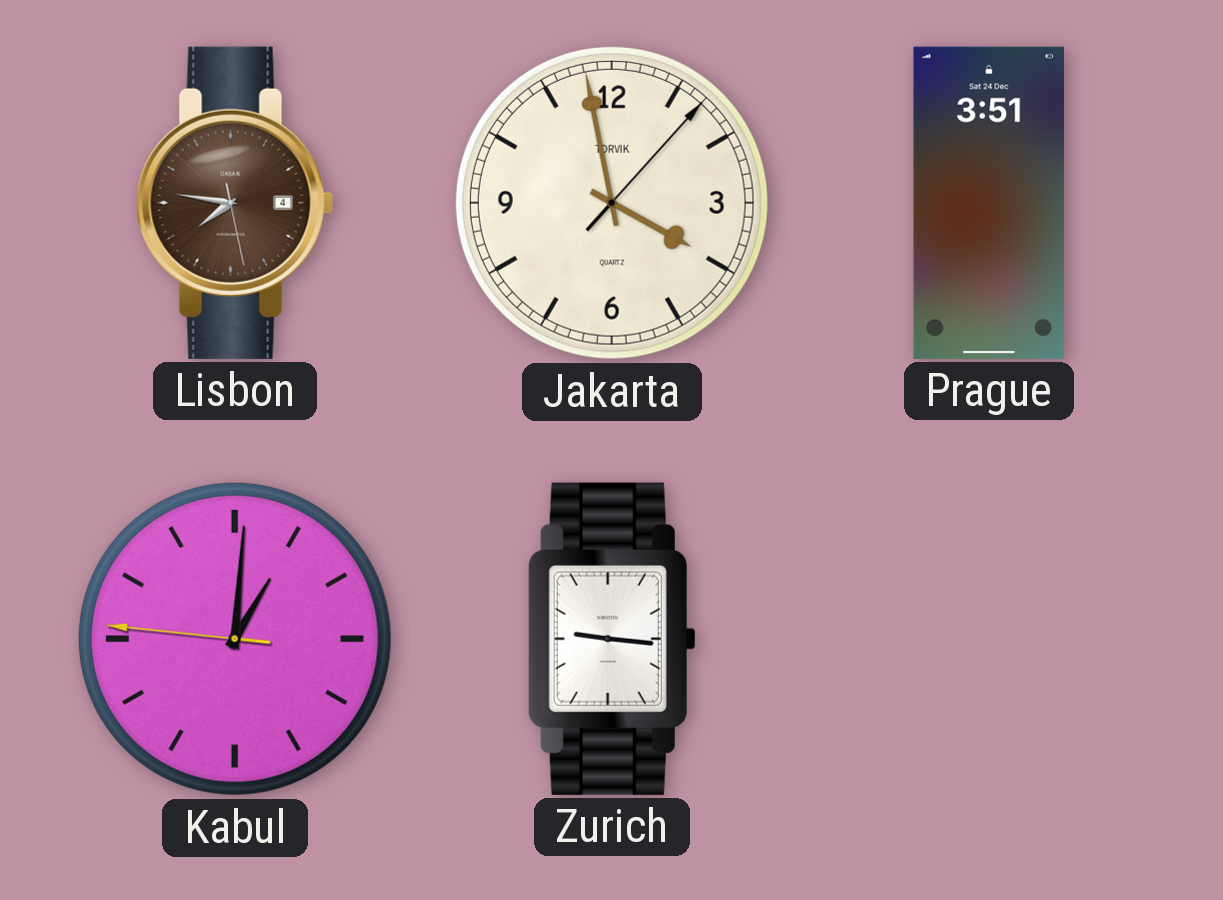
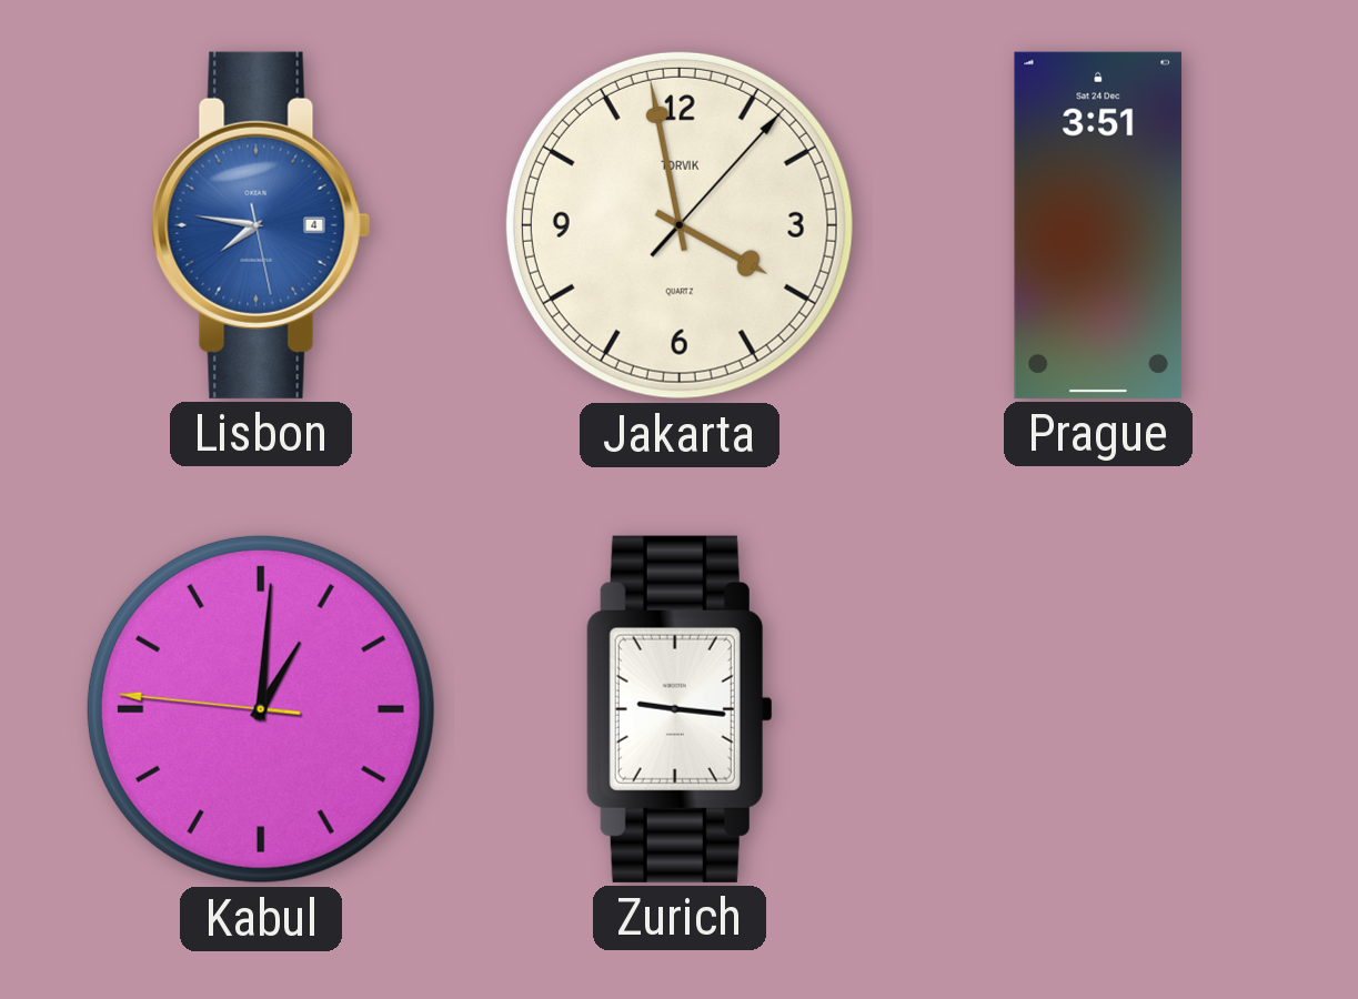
Lisbon dial: brown -> blue (261, 225)
